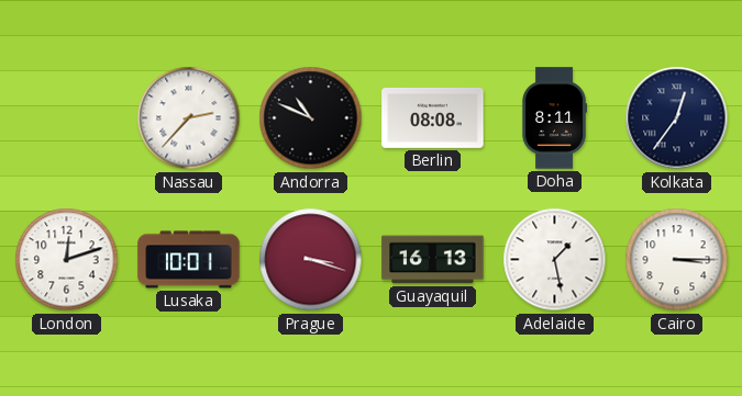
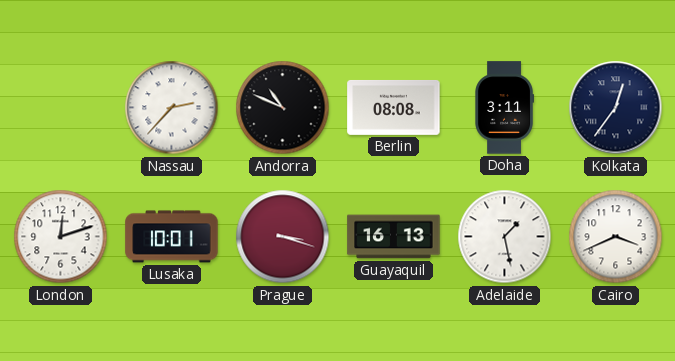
Doha: 8:11 -> 3:11 (504, 108)
Cairo: 3:15 -> 3:41 (616, 237)
